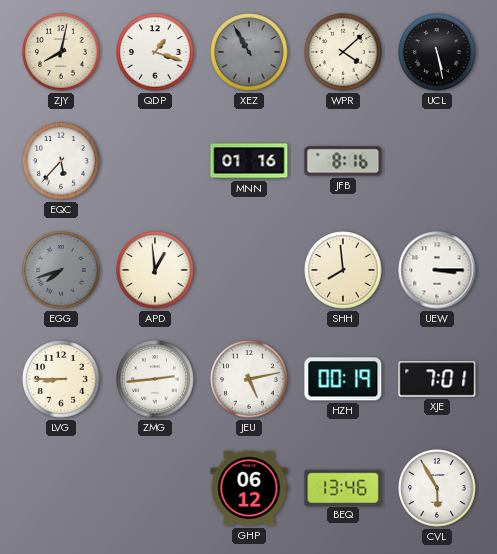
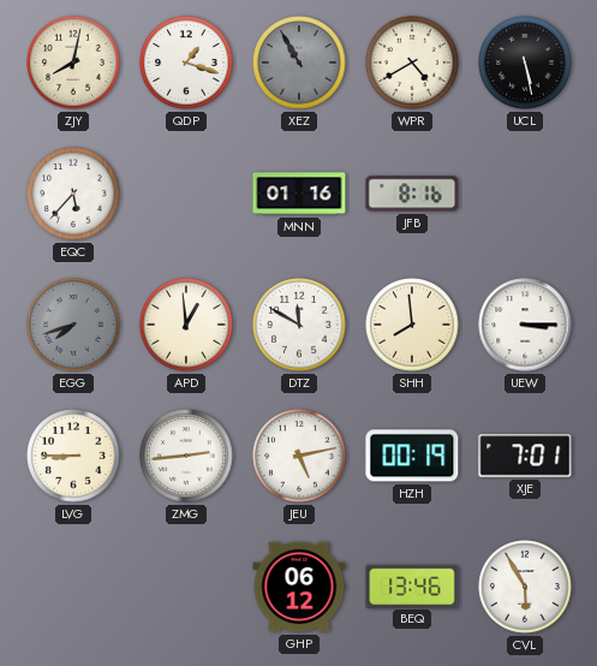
WPR: 4:08 -> 4:40 (412, 63)
DTZ: none -> 11:50 (299, 325)
